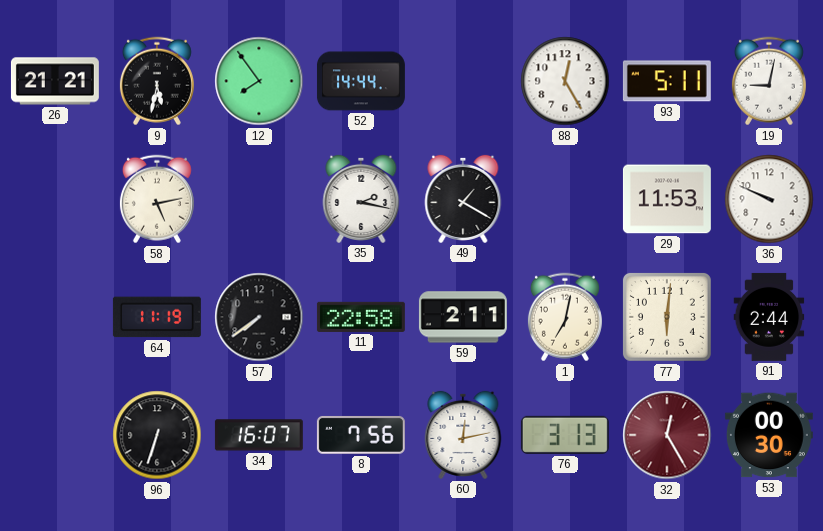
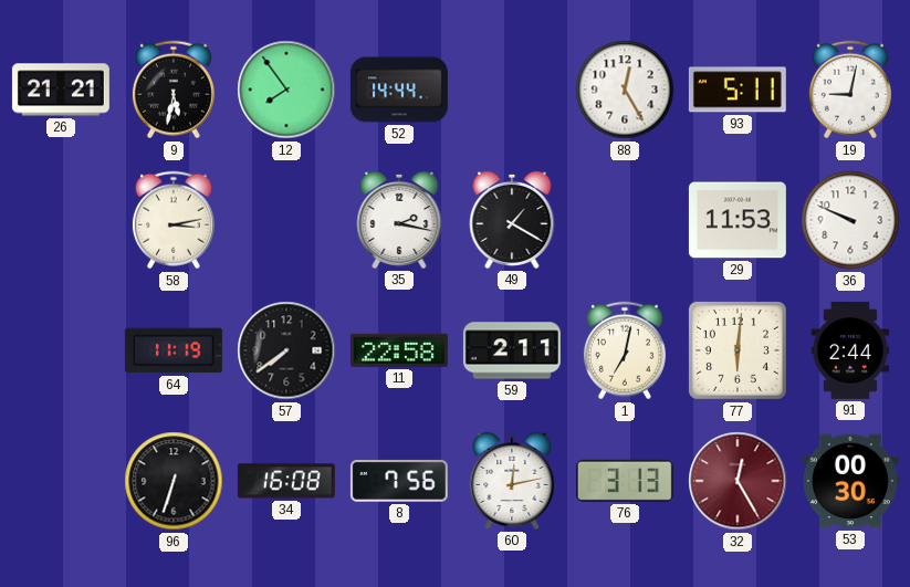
58: 5:13 -> 3:13 (174, 220)
34: 16:07 -> 16:08 (286, 481)
